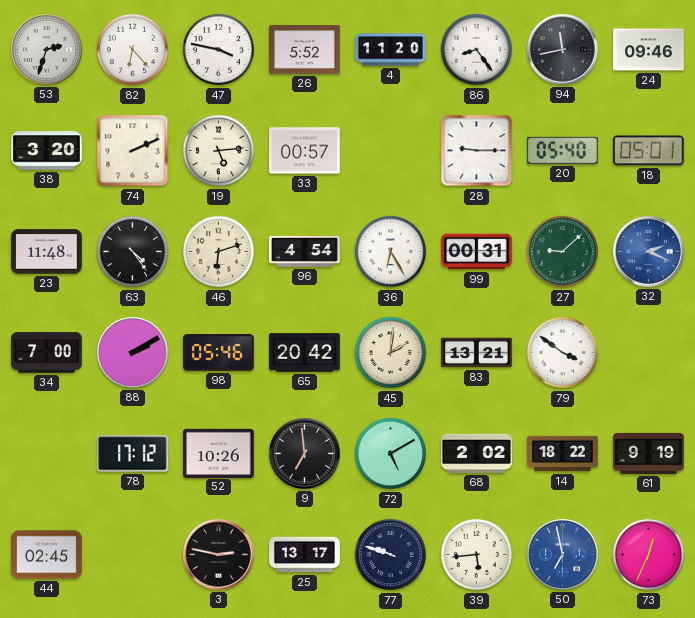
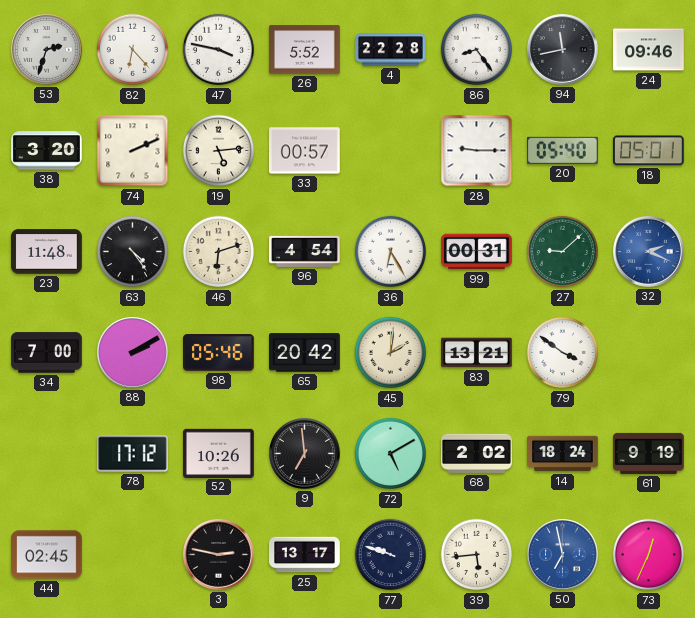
4: 11:20 -> 22:28 (391, 50)
14: 18:22 -> 18:24 (563, 454)
